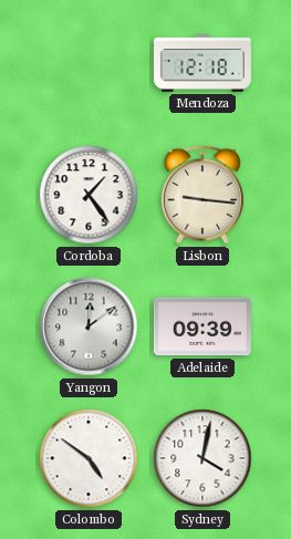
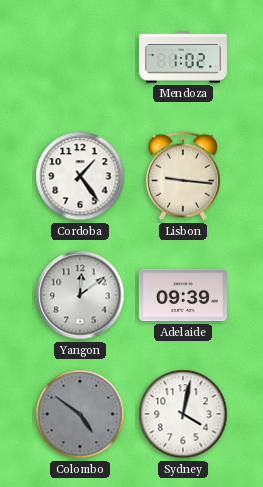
Mendoza: 12:18 -> 1:02 (183, 57)
Colombo dial: white -> grey (80, 414)
